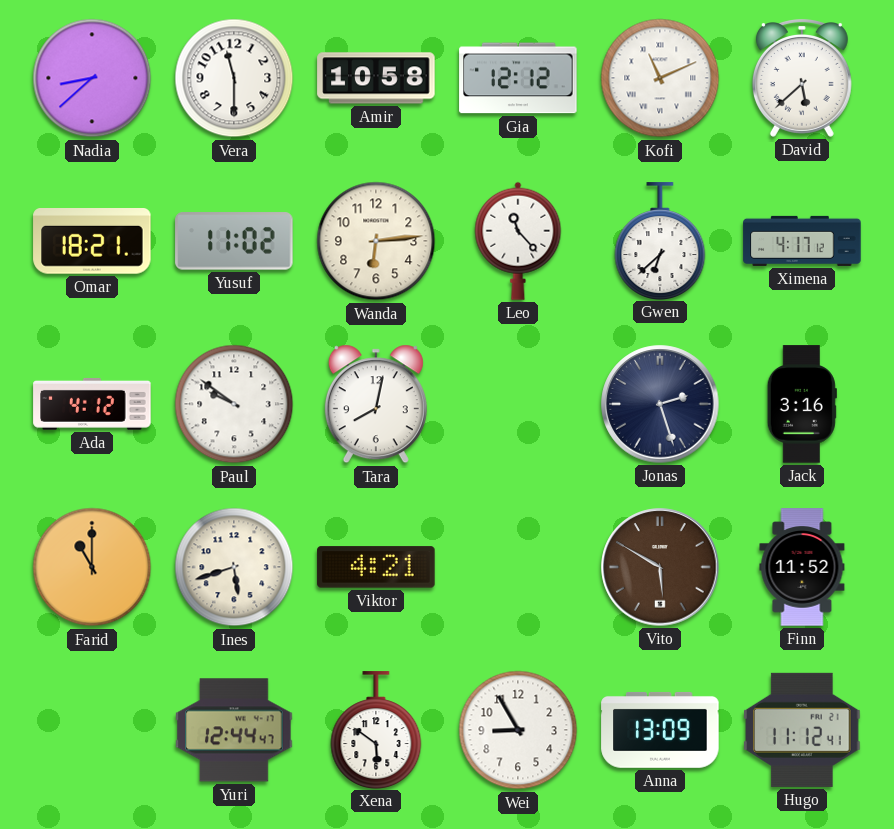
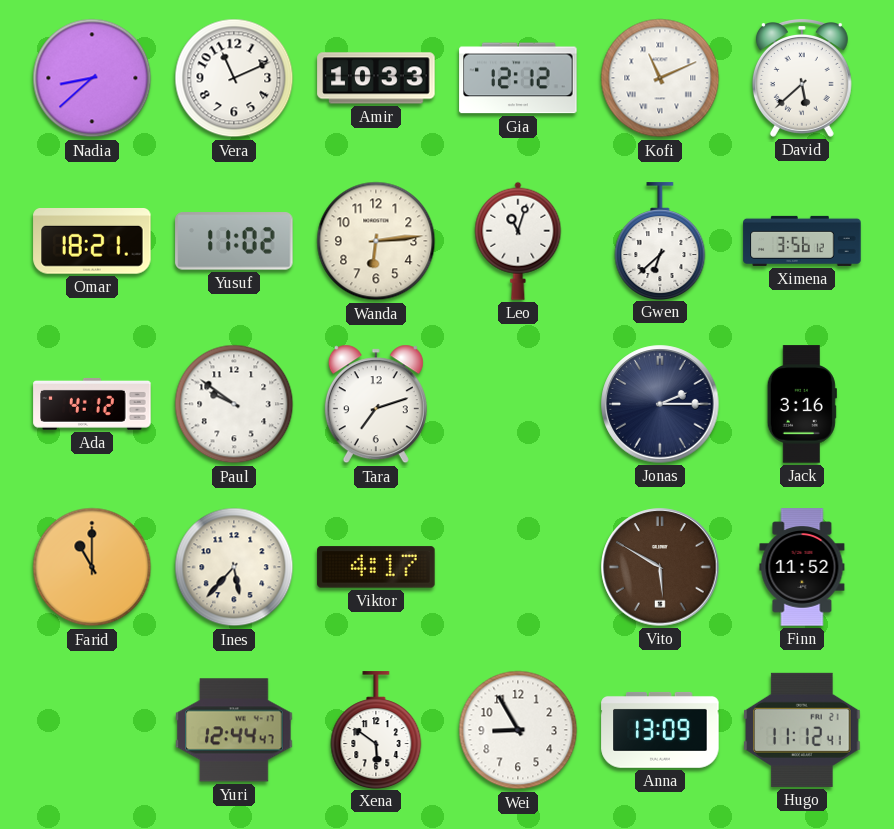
Vera: 11:30 -> 11:11 (234, 78)
Amir: 10:58 -> 10:33 (376, 78)
Leo: 11:23 -> 11:03 (518, 241)
Ximena: 4:17 -> 3:56 (802, 241)
Tara: 8:02 -> 7:12 (376, 404)
Jonas: 2:27 -> 2:15 (660, 404)
Ines: 5:42 -> 5:37 (234, 567)
Viktor: 4:21 -> 4:17 (376, 567)
